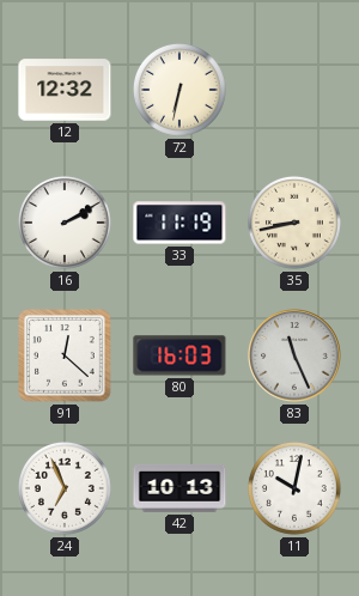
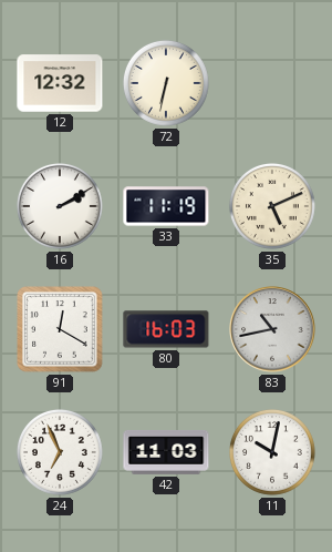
35: 8:43 -> 5:11 (272, 206)
91: 12:22 -> 12:20 (60, 329)
83: 11:26 -> 10:43 (272, 329)
42: 10:13 -> 11:03 (166, 452)
